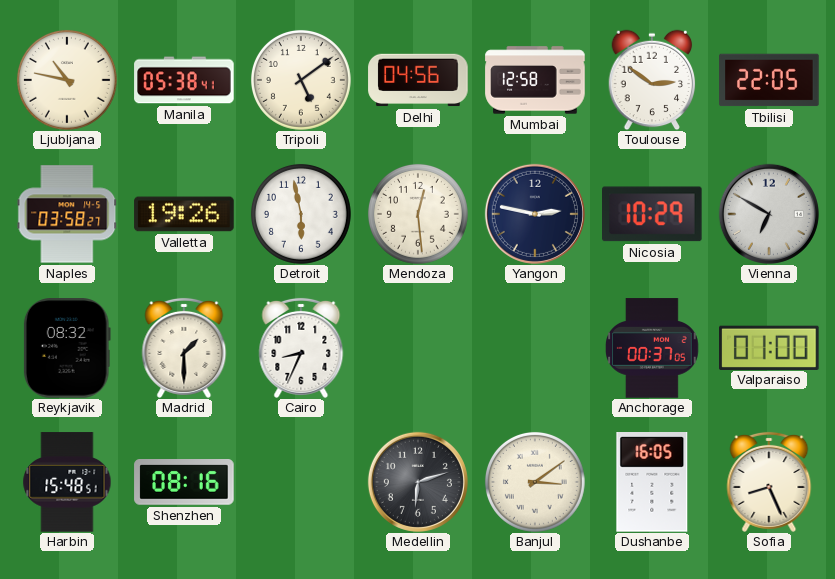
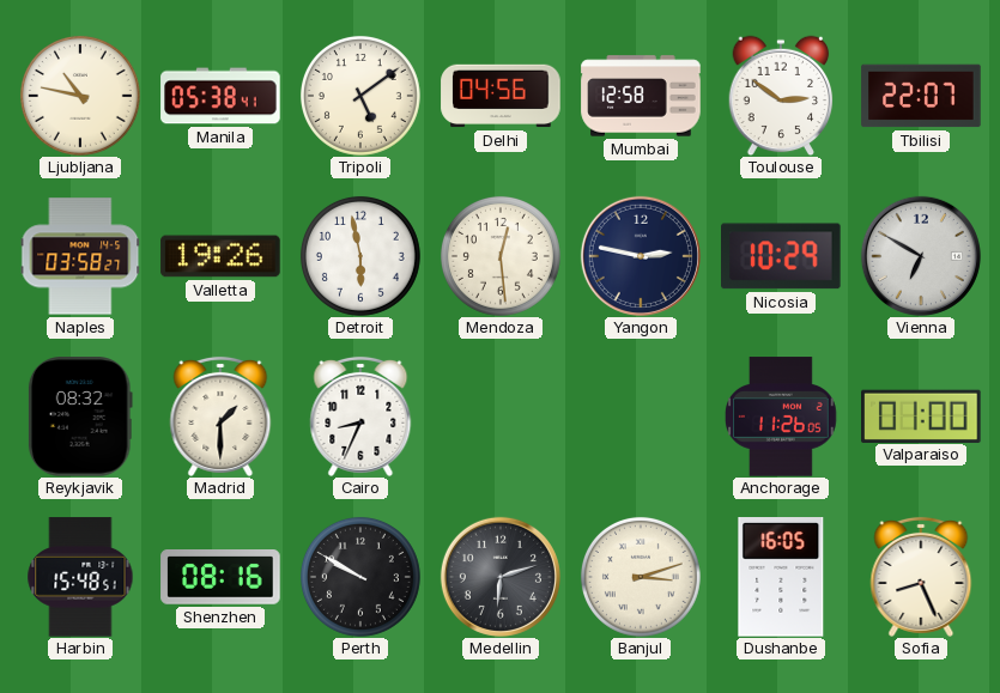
Tbilisi: 22:05 -> 22:07 (921, 96)
Anchorage: 00:37 -> 11:26 (782, 417)
Perth: none -> 9:50 (360, 577)
Banjul: 3:09 -> 3:12 (641, 577)
